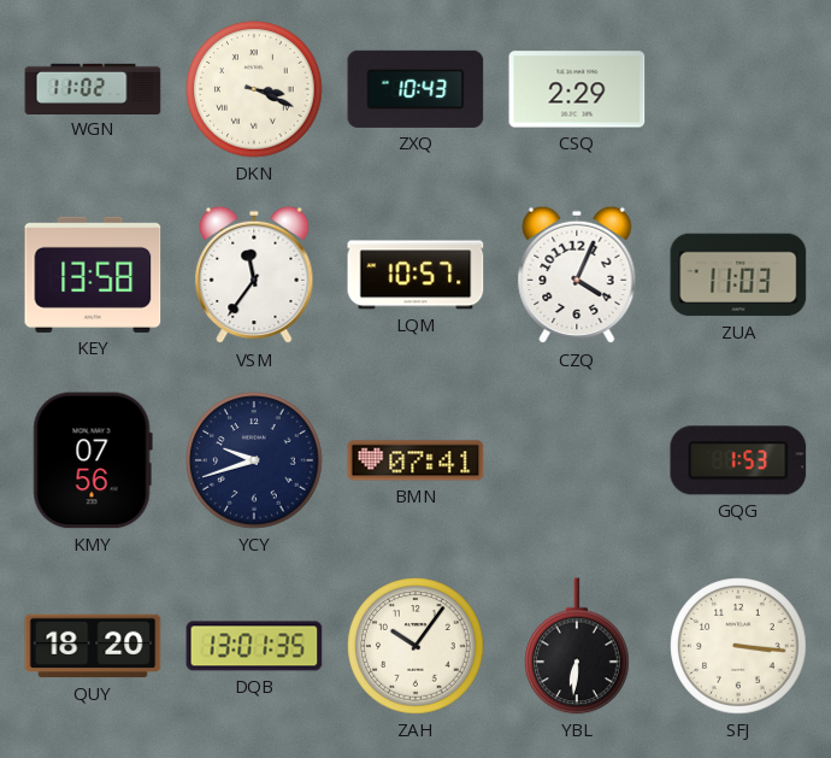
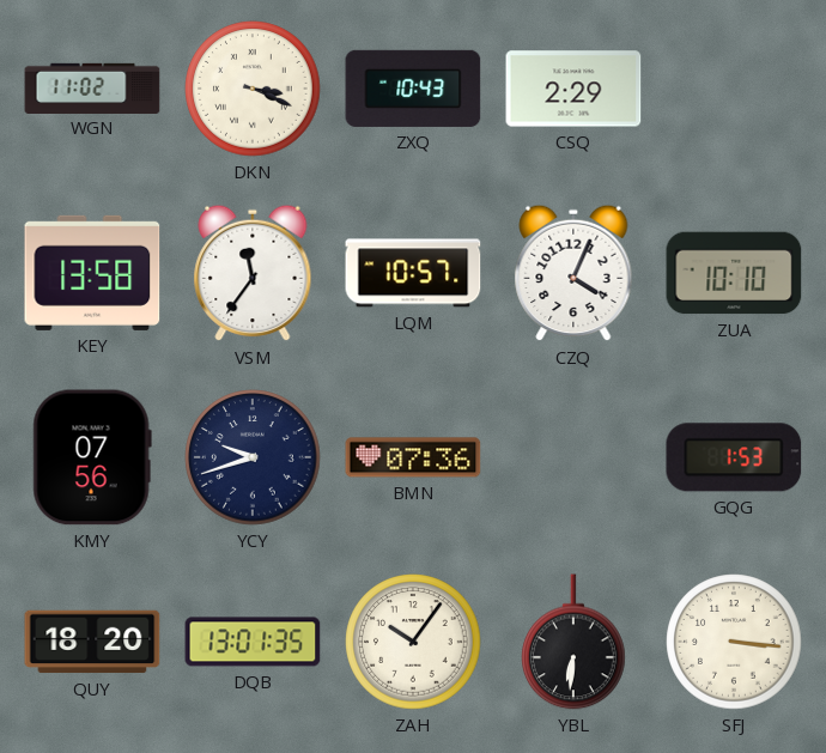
ZUA: 11:03 -> 10:10 (734, 273)
BMN: 07:41 -> 07:36 (413, 457)
